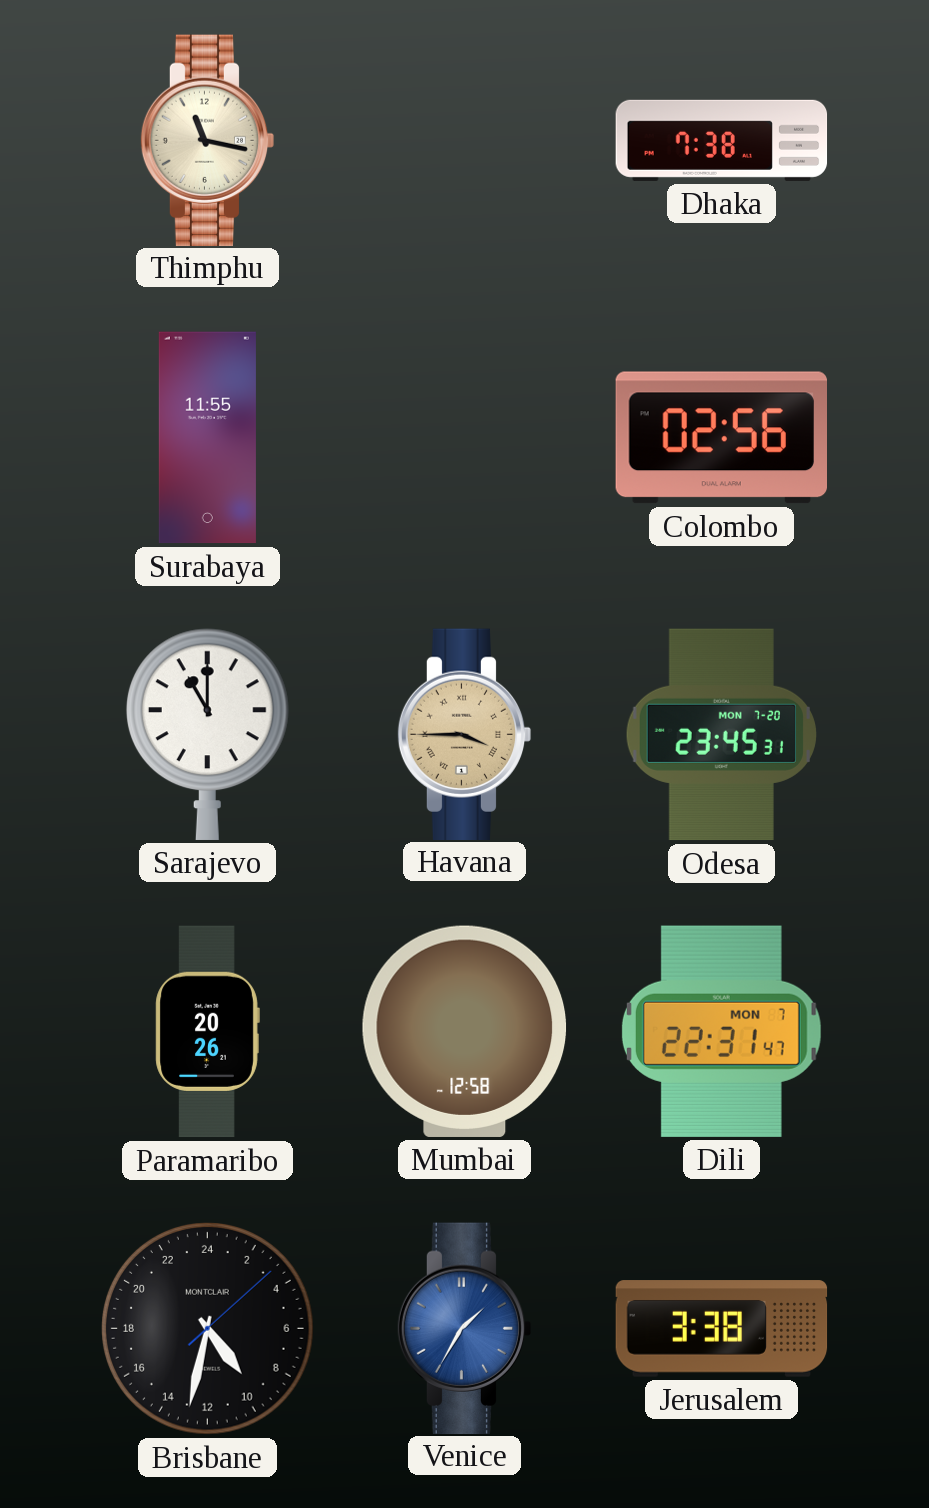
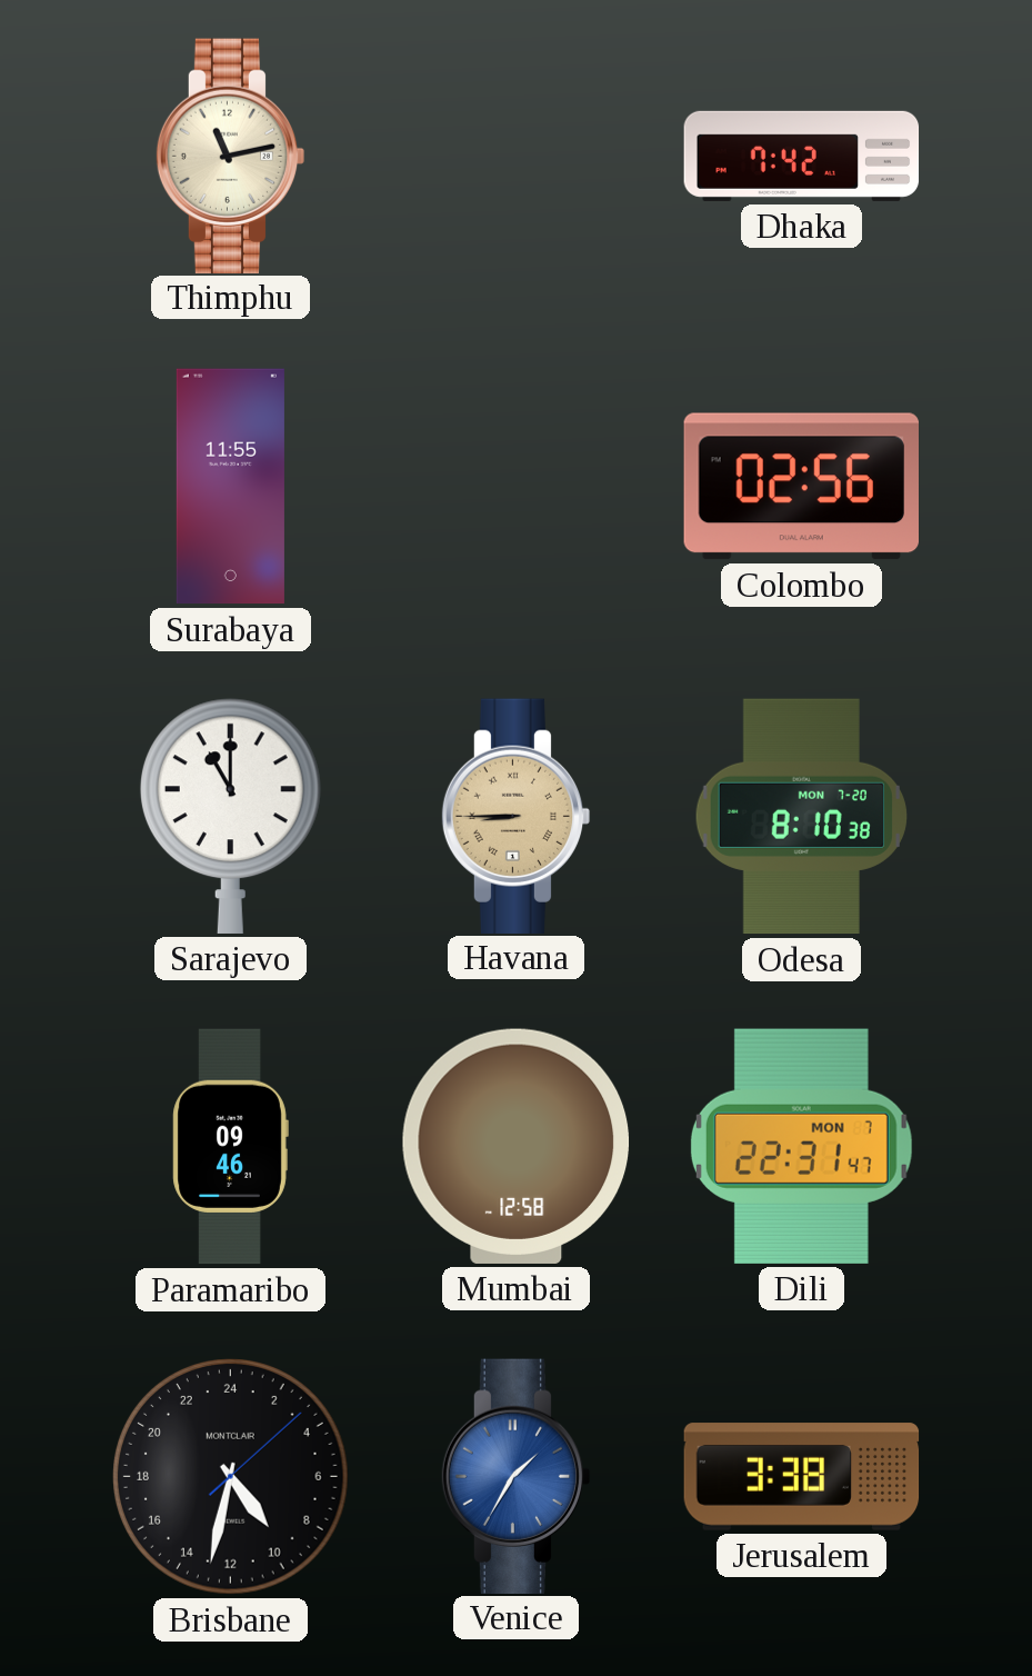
Thimphu: 11:17 -> 11:13 (231, 156)
Dhaka: 7:38 -> 7:42 (802, 156)
Havana: 3:45 -> 8:45 (517, 816)
Odesa: 23:45 -> 8:10 (801, 817)
Paramaribo: 20:26 -> 09:46 (230, 1147)
